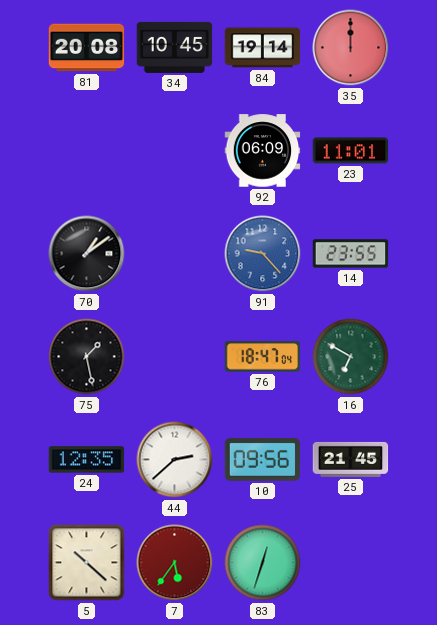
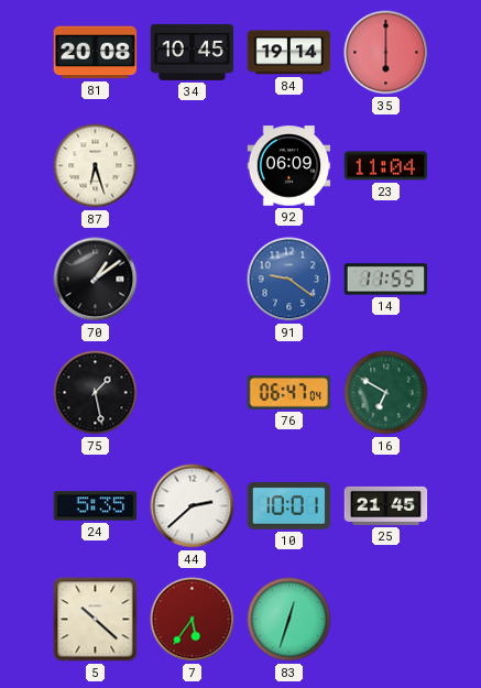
35: 12:00 -> 6:00 (386, 53)
87: none -> 6:27 (96, 166)
23: 11:01 -> 11:04 (386, 166)
91: 9:23 -> 9:21 (289, 280)
14: 23:55 -> 11:55 (386, 280)
76: 18:47 -> 06:47 (289, 393)
24: 12:35 -> 5:35 (96, 506)
10: 09:56 -> 10:01 (289, 506)
